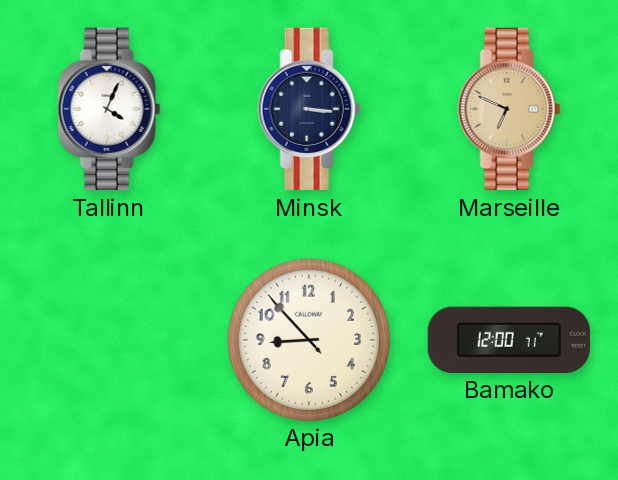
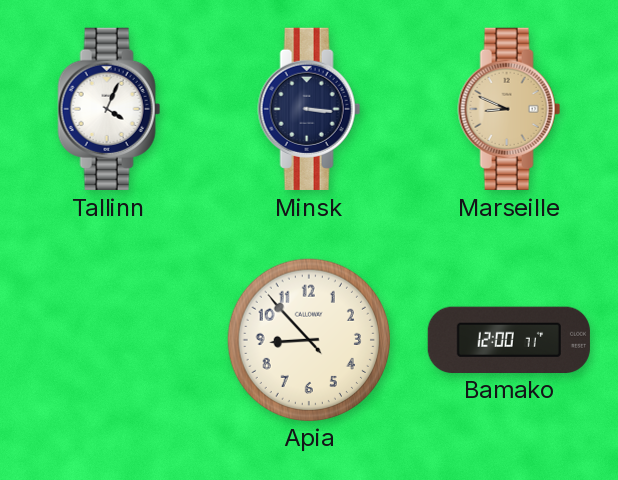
Marseille: 6:49 -> 8:49 (509, 109)
